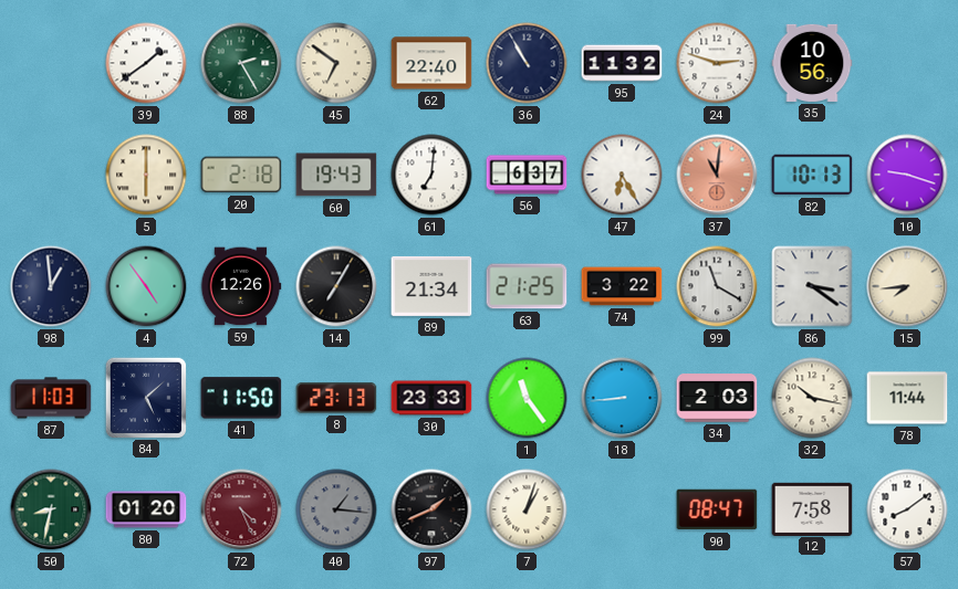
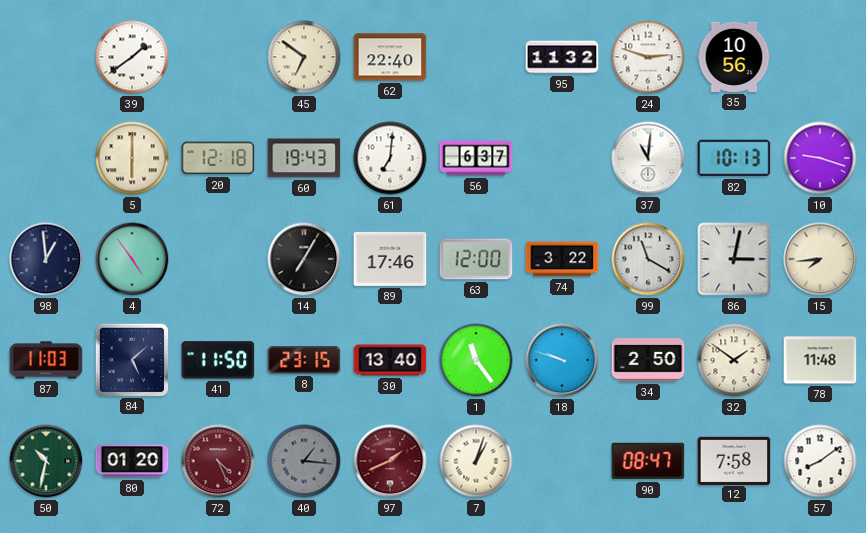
88: 2:25 -> none (241, 63)
36: 10:55 -> none (527, 63)
20: 2:18 -> 12:18 (218, 158)
47: 6:25 -> none (622, 175)
37 dial: salmon -> white (648, 158)
59: 12:26 -> none (241, 286)
89: 21:34 -> 17:46 (390, 259)
63: 21:25 -> 12:00 (476, 259)
86: 3:21 -> 3:02 (734, 259)
8: 23:13 -> 23:15 (304, 360)
30: 23:33 -> 13:40 (390, 360)
18: 8:44 -> 9:48 (562, 360)
34: 2:03 -> 2:50 (648, 360)
32: 10:17 -> 1:51 (734, 360)
78: 11:44 -> 11:48 (820, 360)
50: 8:32 -> 10:32 (46, 461)
97 dial: black -> burgundy (390, 461)
